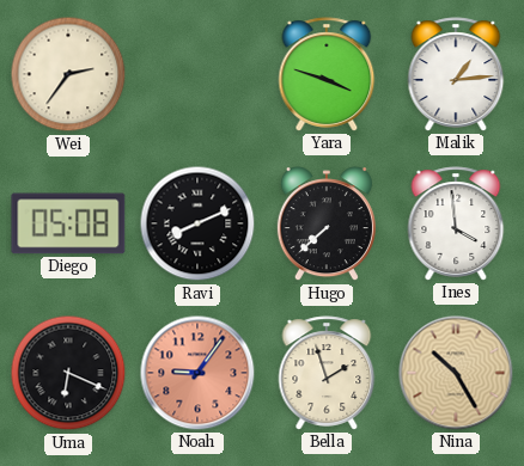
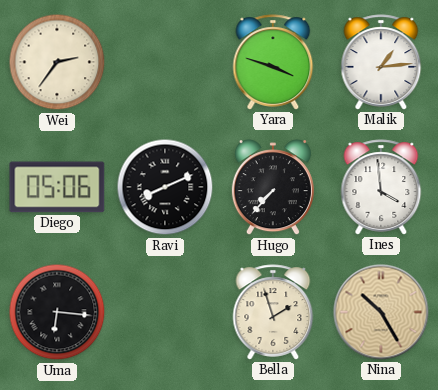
Diego: 05:08 -> 05:06 (57, 187)
Hugo: 7:38 -> 7:37 (273, 188)
Uma: 6:19 -> 6:16 (57, 312)
Noah: 9:06 -> none (197, 373)
